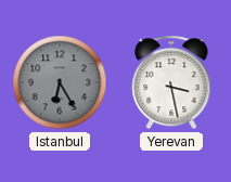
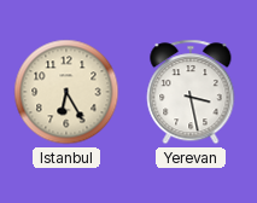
Istanbul dial: grey -> cream (66, 92)
